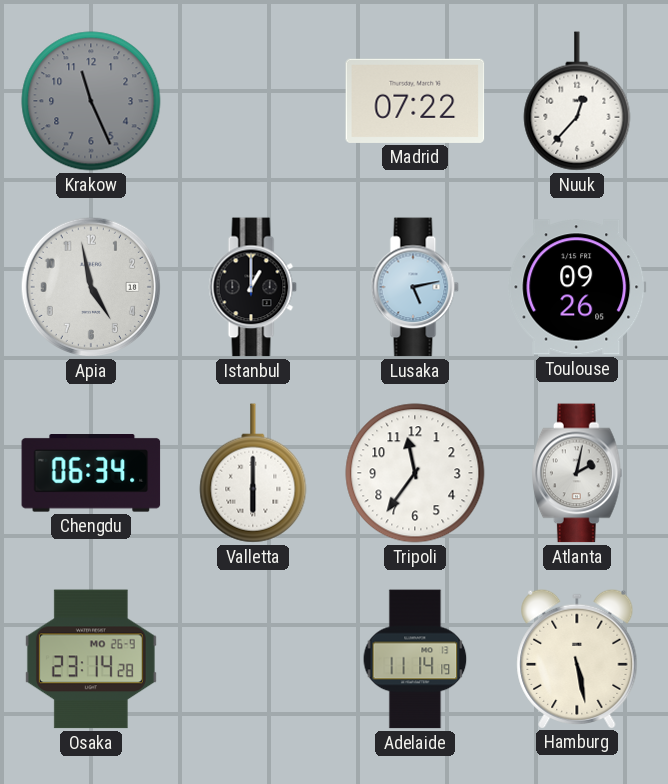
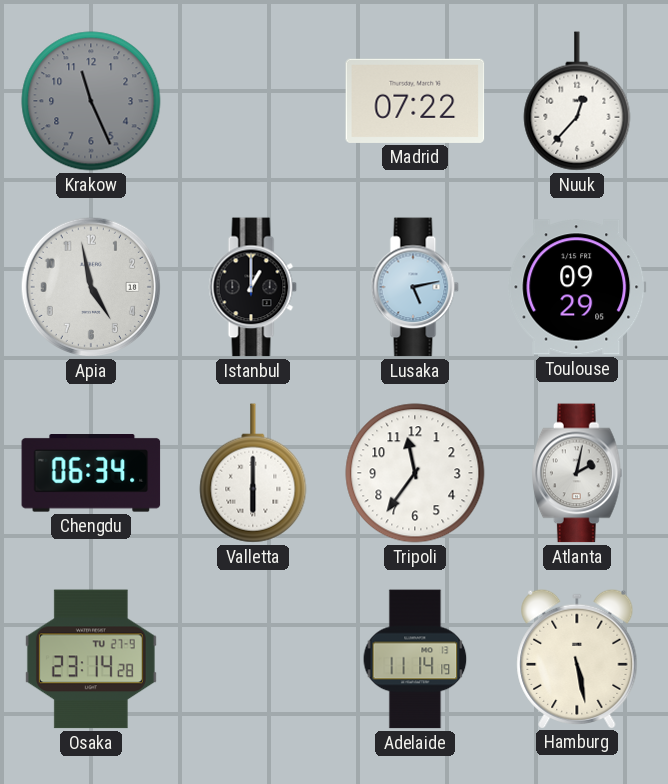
Toulouse: 09:26 -> 09:29 (577, 287)
Osaka date: MO 26-9 -> TU 27-9 (91, 659)
